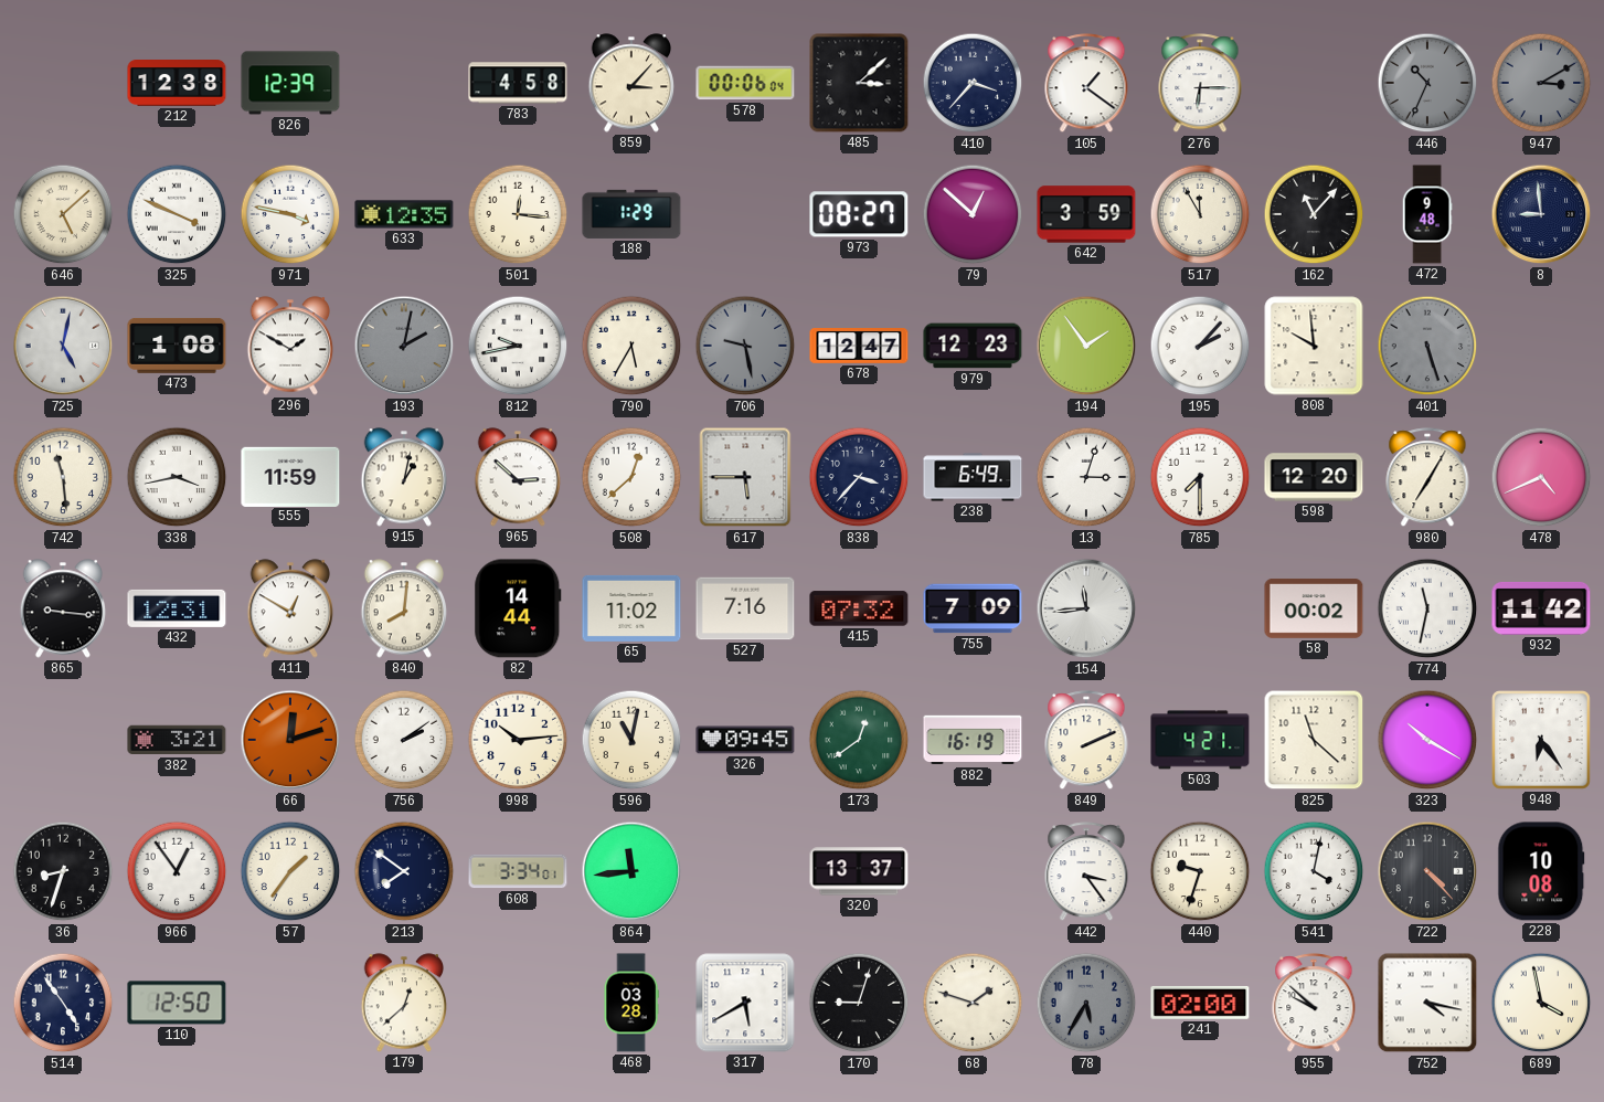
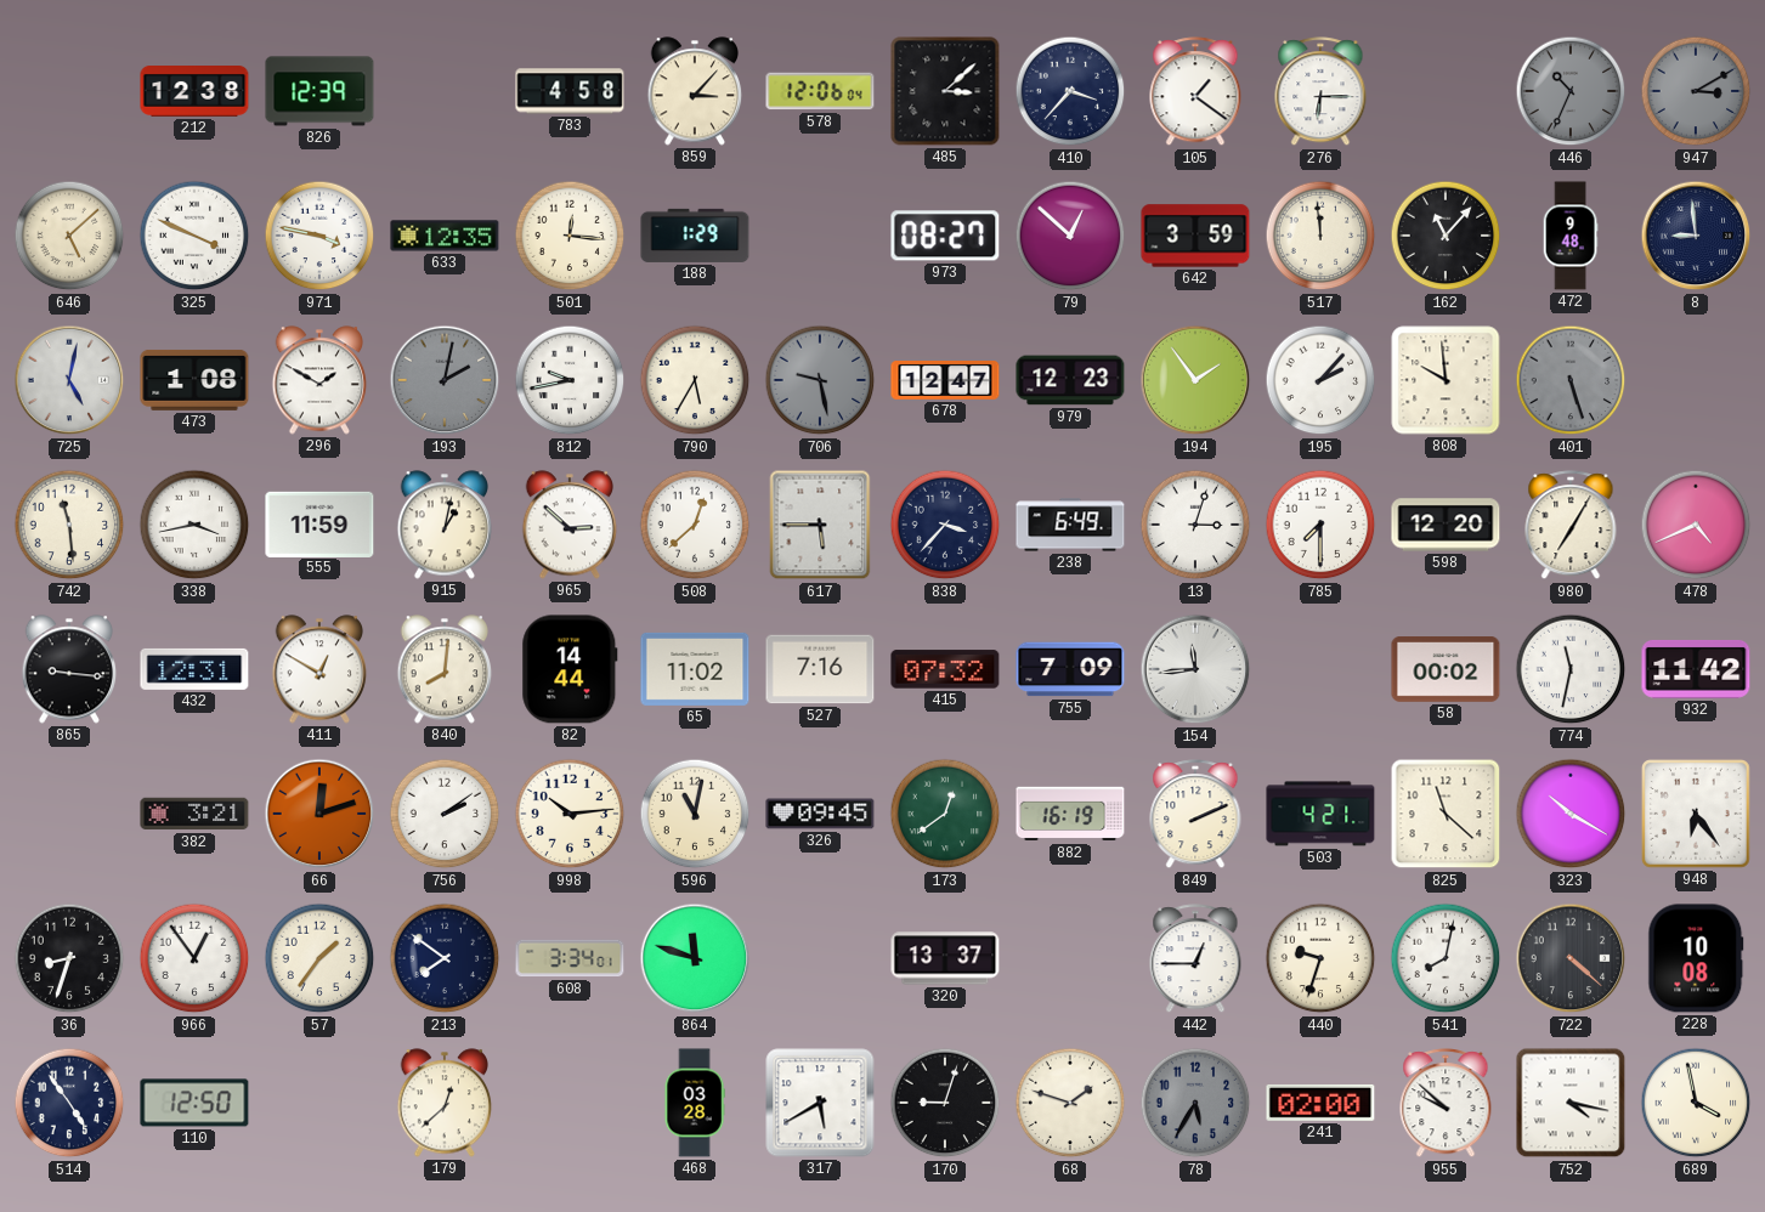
578: 00:06 -> 12:06 (820, 91)
517: 11:55 -> 11:59 (1320, 236)
864: 11:44 -> 11:48 (695, 958)
442: 3:24 -> 12:45 (1195, 959)
541: 4:02 -> 8:02 (1446, 958)
722: 4:23 -> 4:22 (1571, 958)
